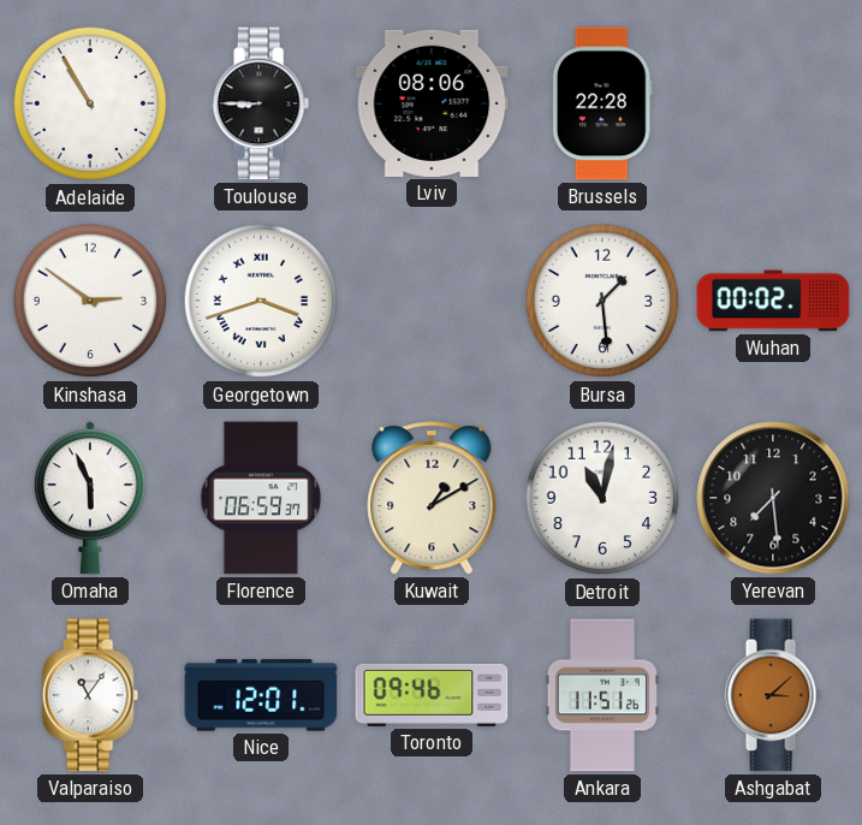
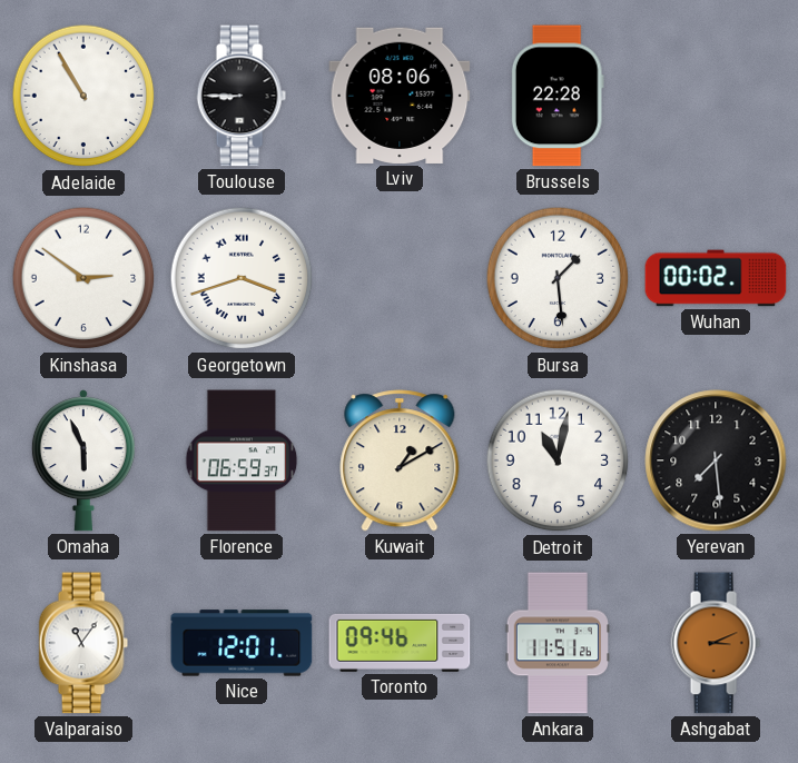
Ashgabat: 3:08 -> 3:11 (716, 643)
